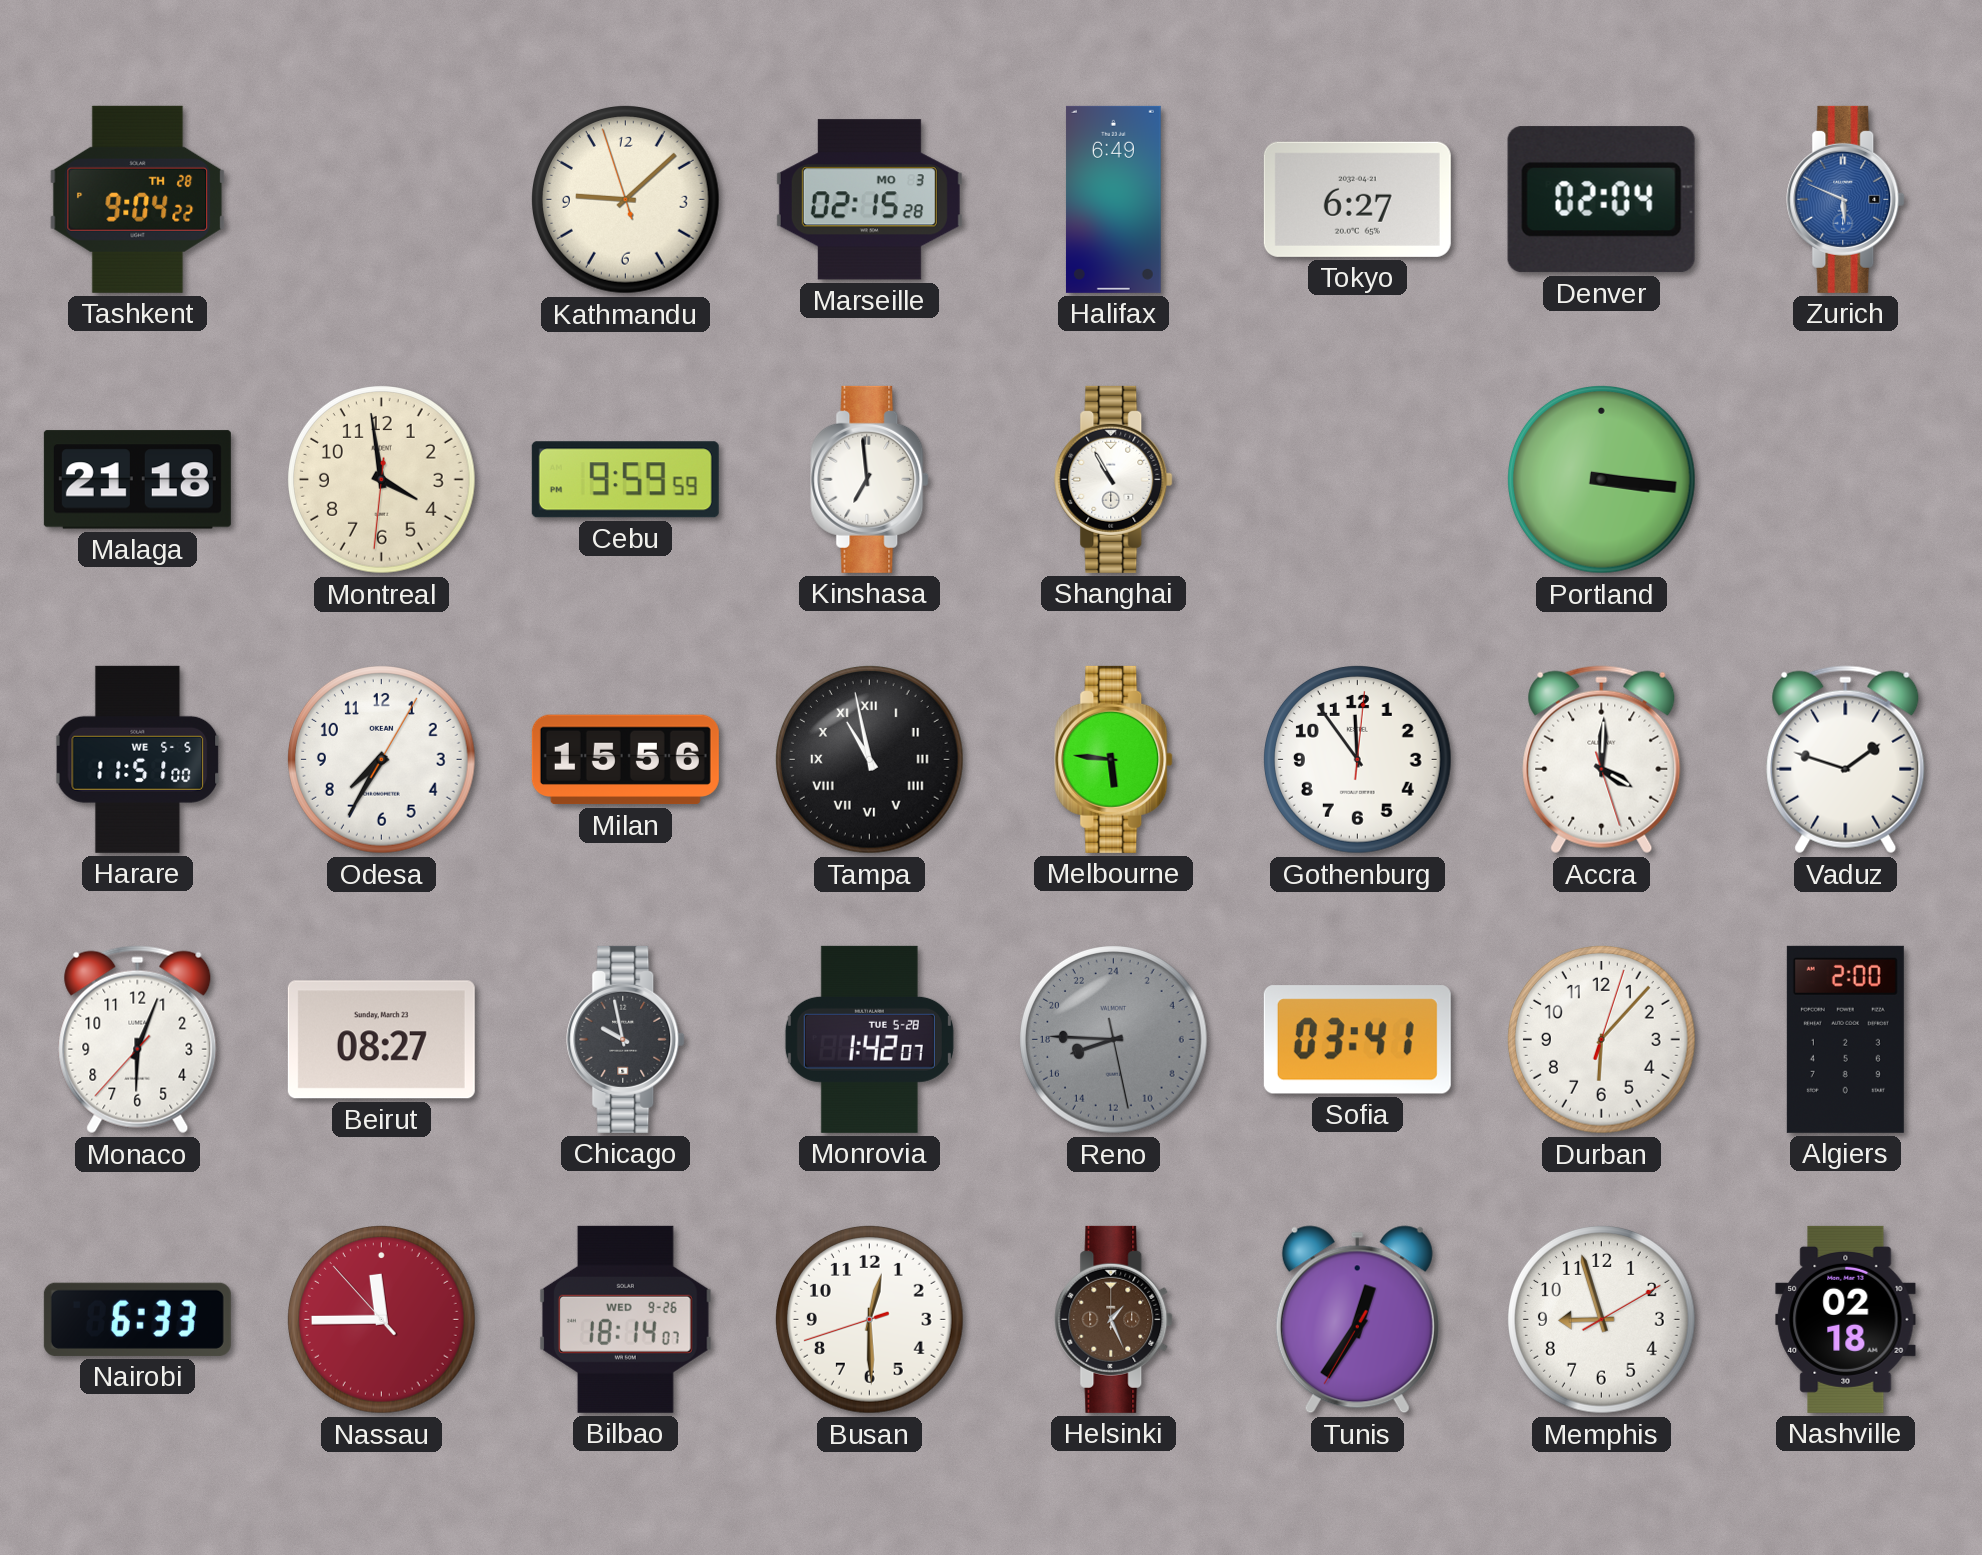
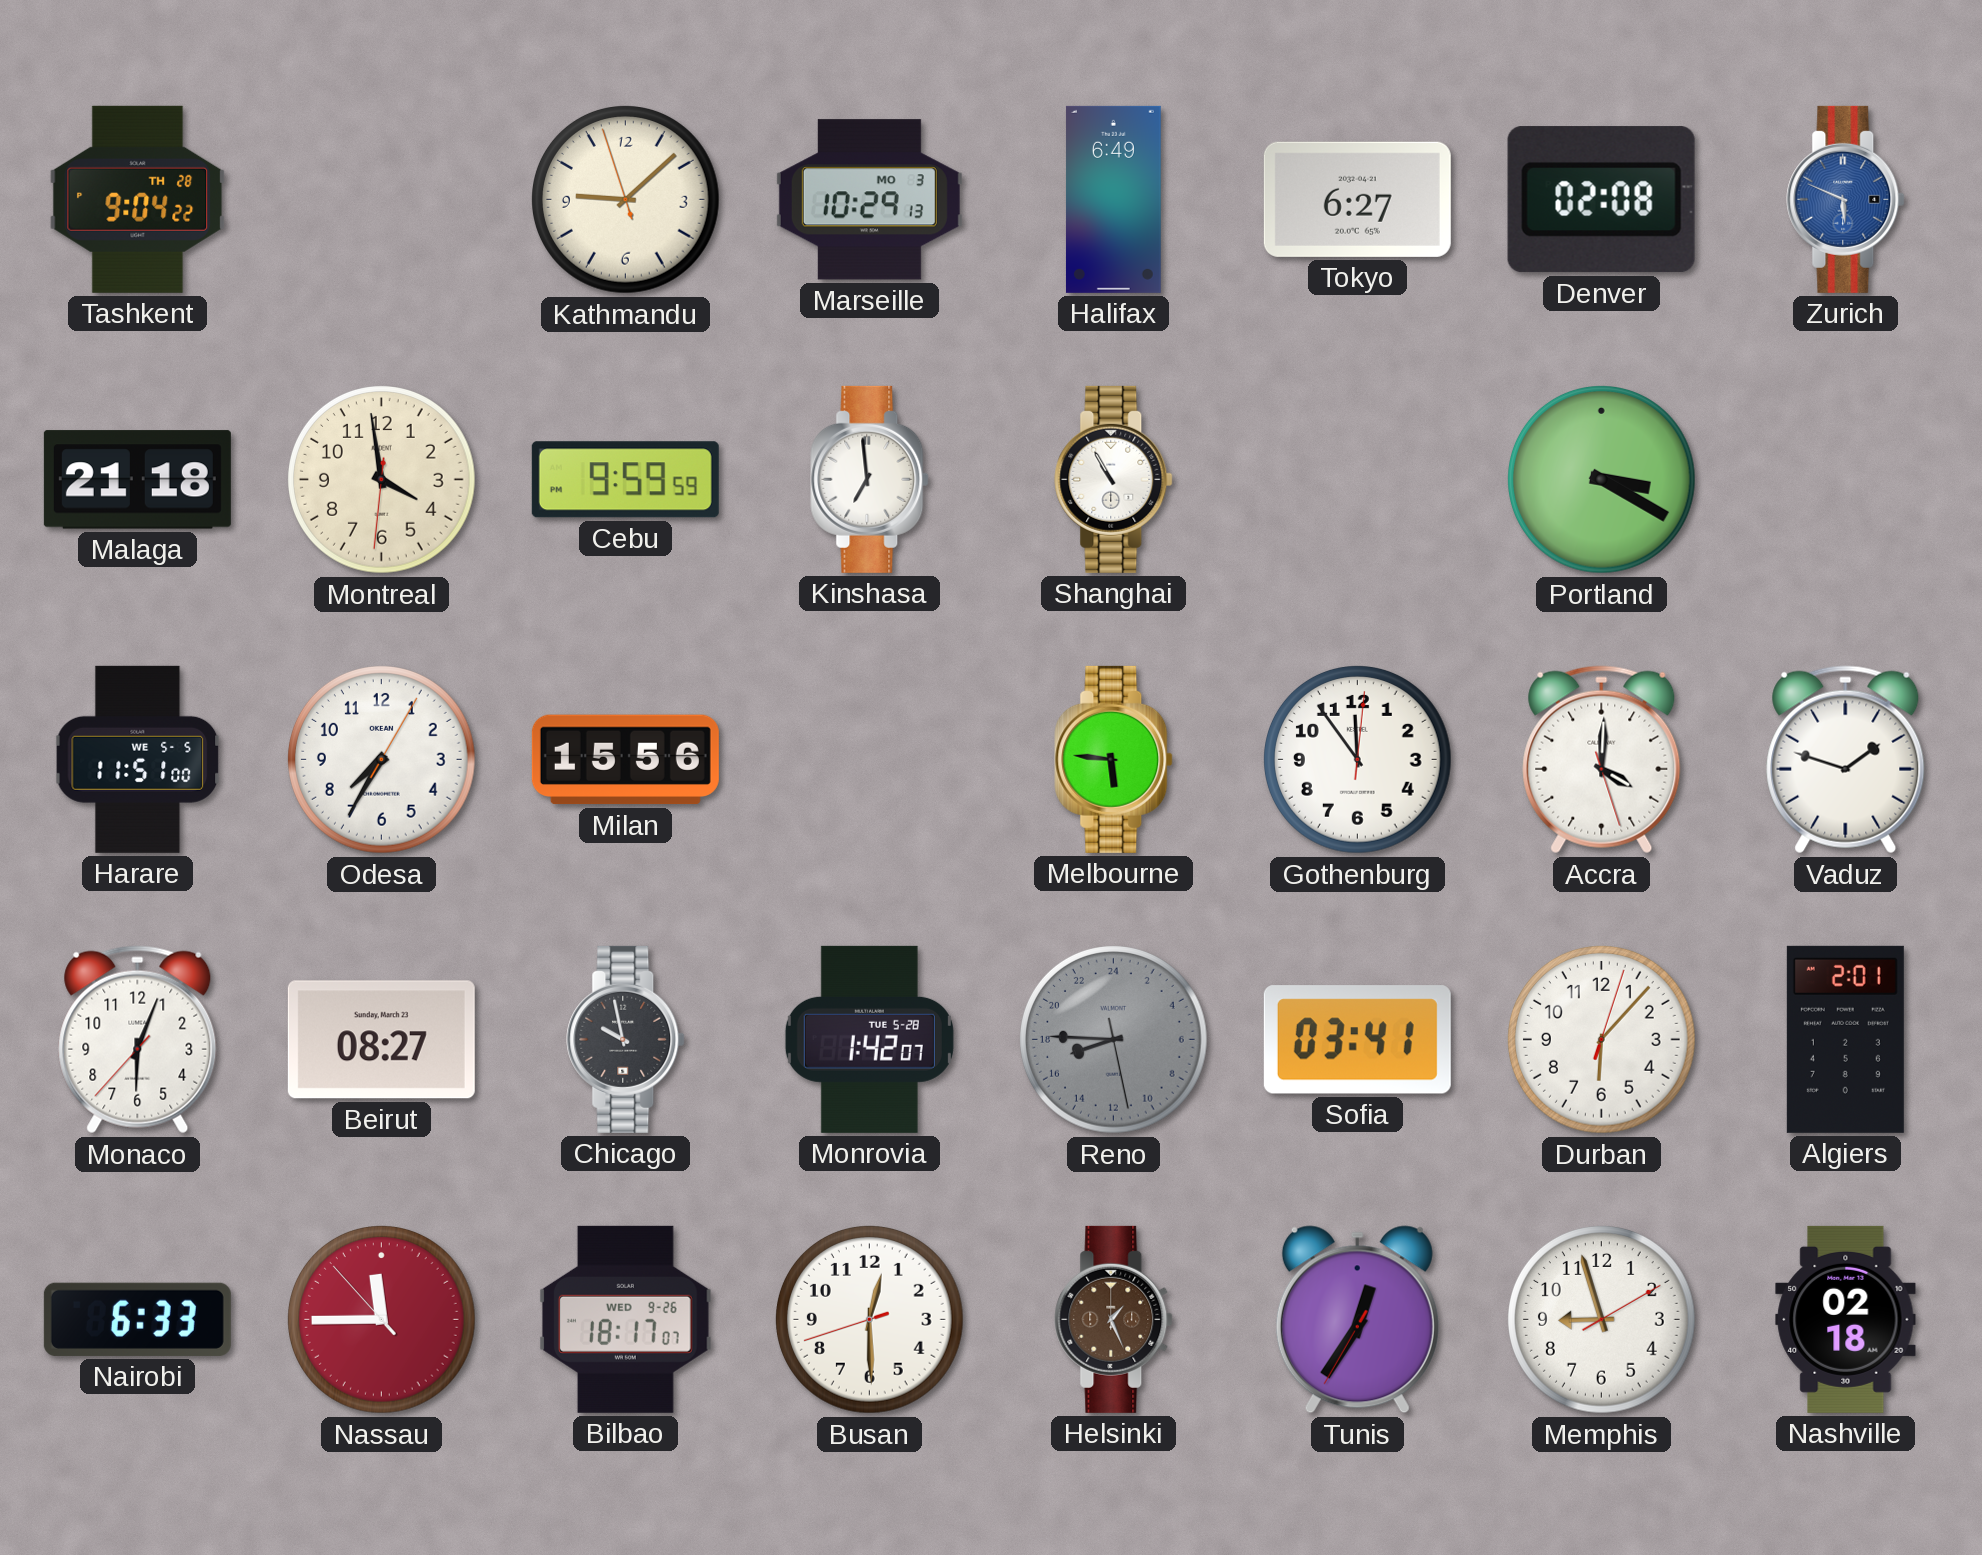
Marseille: 02:15 -> 10:29 (869, 200)
Denver: 02:04 -> 02:08 (1601, 200)
Portland: 3:16 -> 3:20 (1602, 480)
Tampa: 10:58 -> none (870, 760)
Algiers: 2:00 -> 2:01 (1845, 1039)
Bilbao: 18:14 -> 18:17 (625, 1319)
